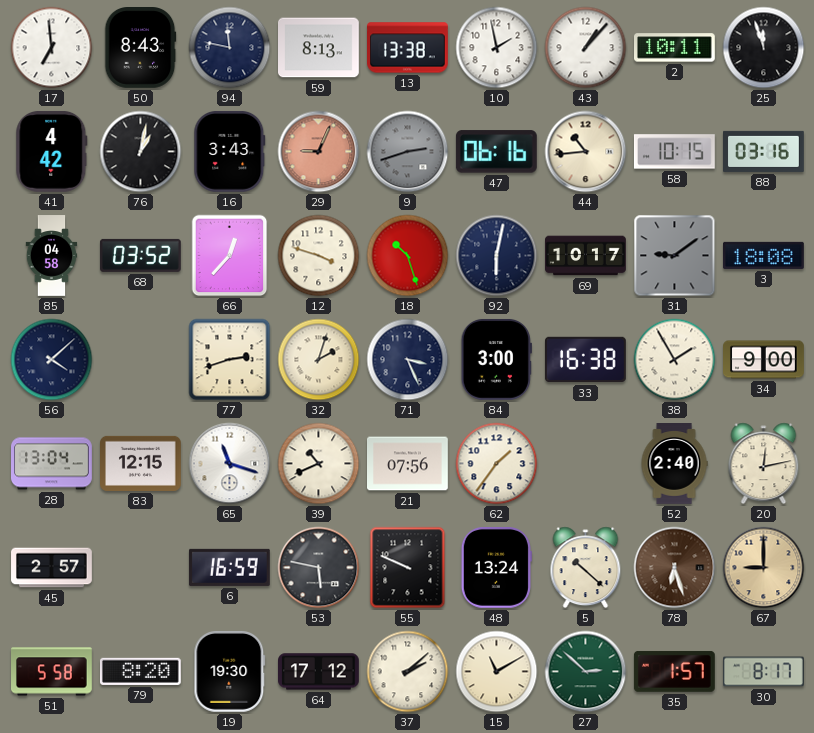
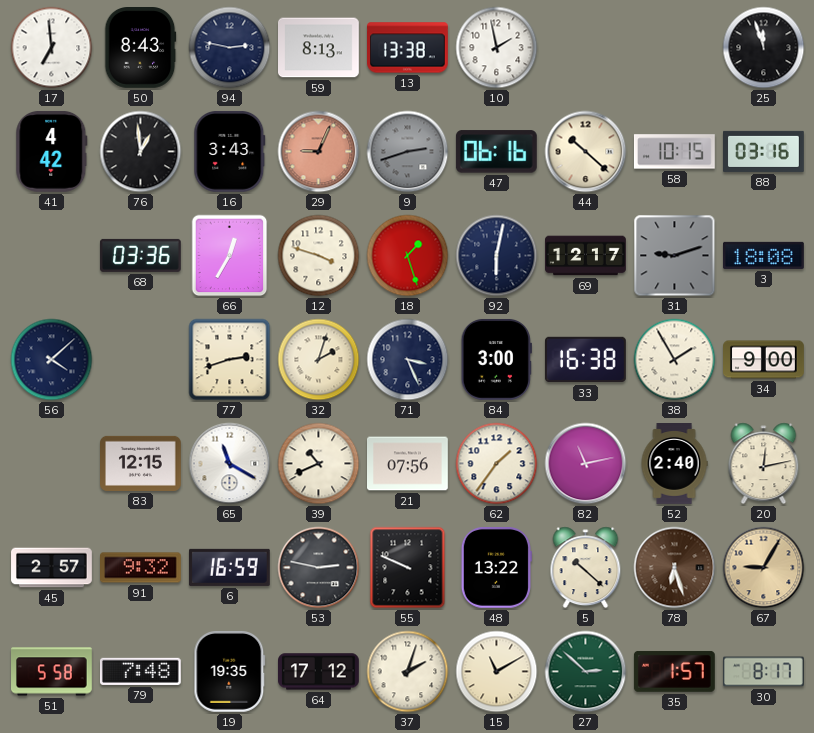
94: 11:47 -> 2:47 (230, 48)
43: 1:07 -> none (586, 48)
2: 10:11 -> none (675, 48)
76: 1:02 -> 12:59 (141, 152)
44: 10:44 -> 10:22 (586, 152)
85: 04:58 -> none (52, 256)
68: 03:52 -> 03:36 (140, 255)
66: 12:37 -> 12:35 (230, 256)
18: 10:27 -> 1:27 (408, 256)
69: 10:17 -> 12:17 (586, 256)
31: 9:09 -> 9:12 (675, 256)
28: 13:04 -> none (52, 464)
65: 11:18 -> 11:20 (230, 464)
82: none -> 11:13 (586, 464)
91: none -> 9:32 (141, 568)
53: 5:47 -> 2:47 (319, 568)
48: 13:24 -> 13:22 (496, 568)
67: 9:00 -> 9:05 (764, 568)
79: 8:20 -> 7:48 (140, 671)
19: 19:30 -> 19:35 (230, 671)
37: 2:08 -> 2:03 (408, 672)
